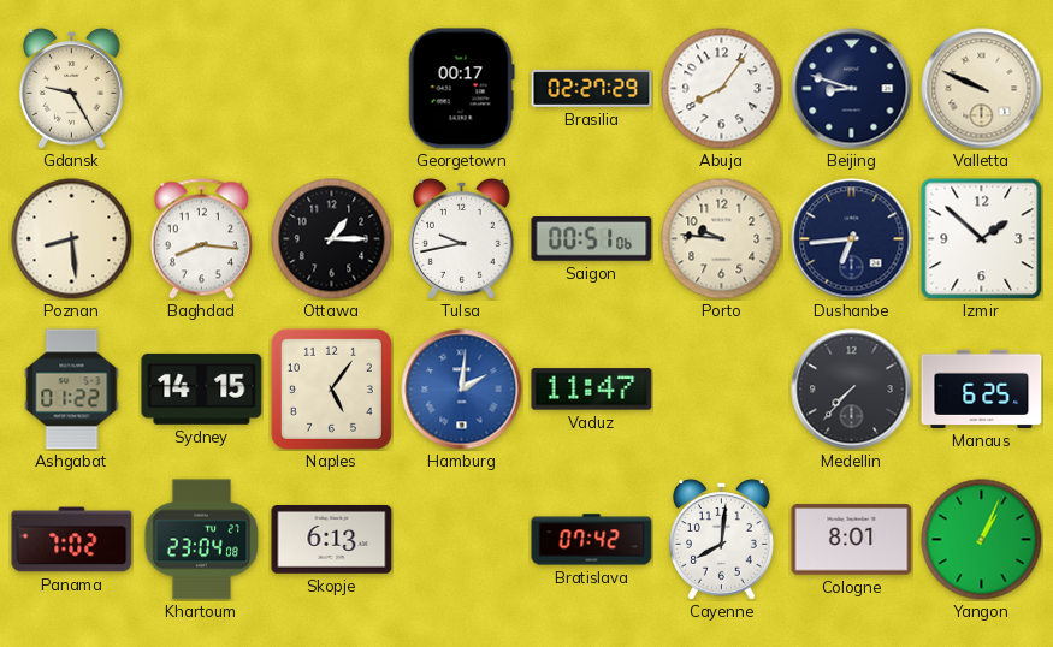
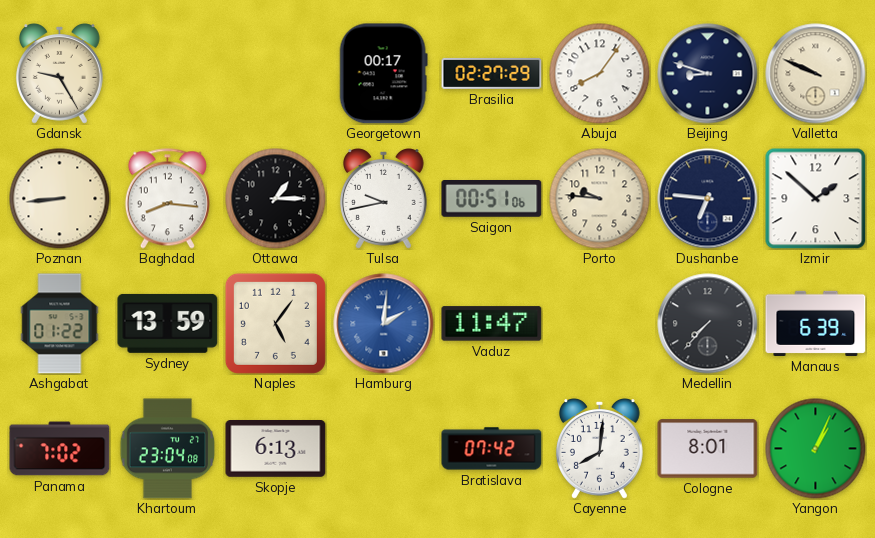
Poznan: 8:29 -> 8:44 (60, 199)
Dushanbe: 6:44 -> 6:46 (708, 199)
Sydney: 14:15 -> 13:59 (168, 323)
Manaus: 6:25 -> 6:39 (816, 323)
